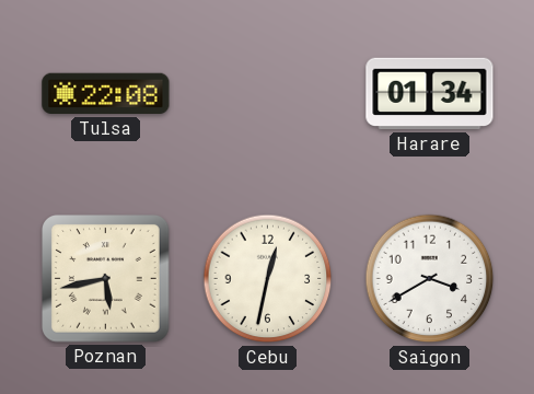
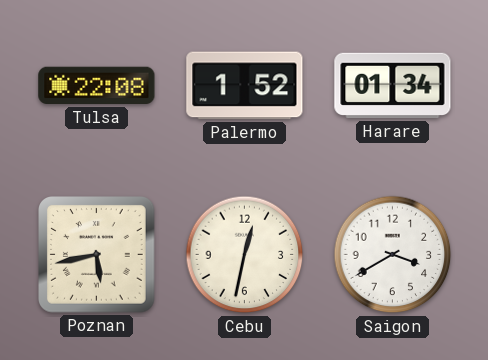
Palermo: none -> 1:52 (245, 86)
